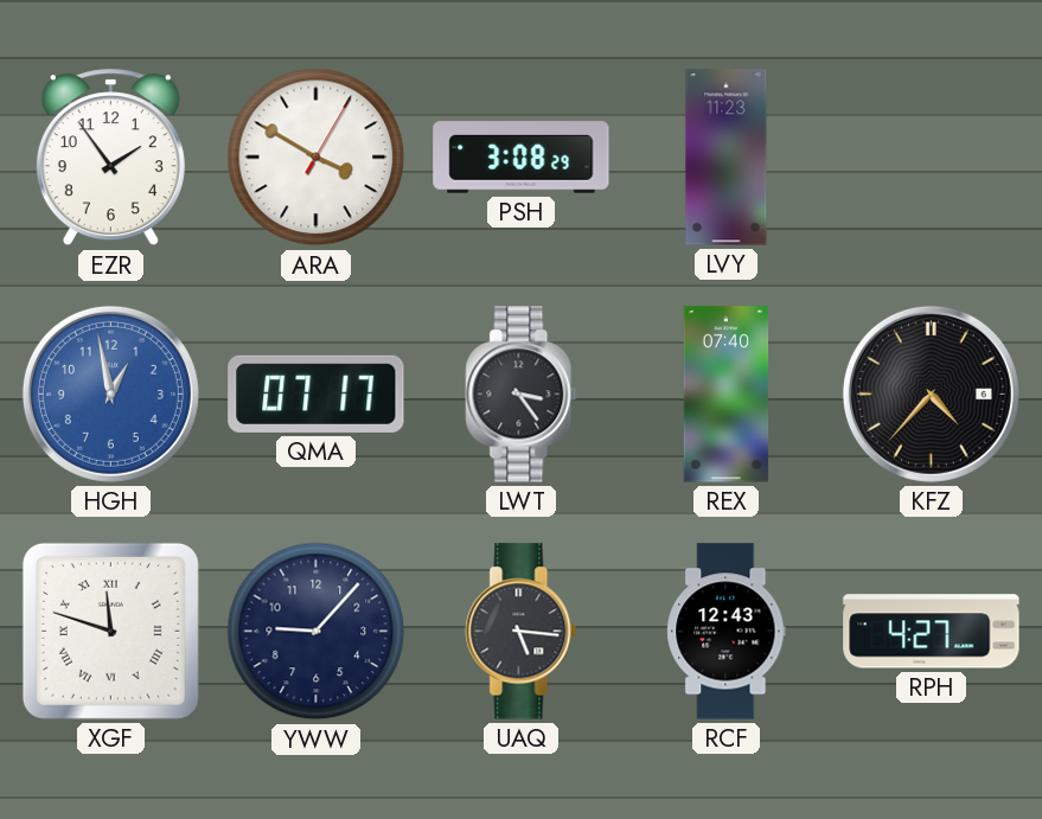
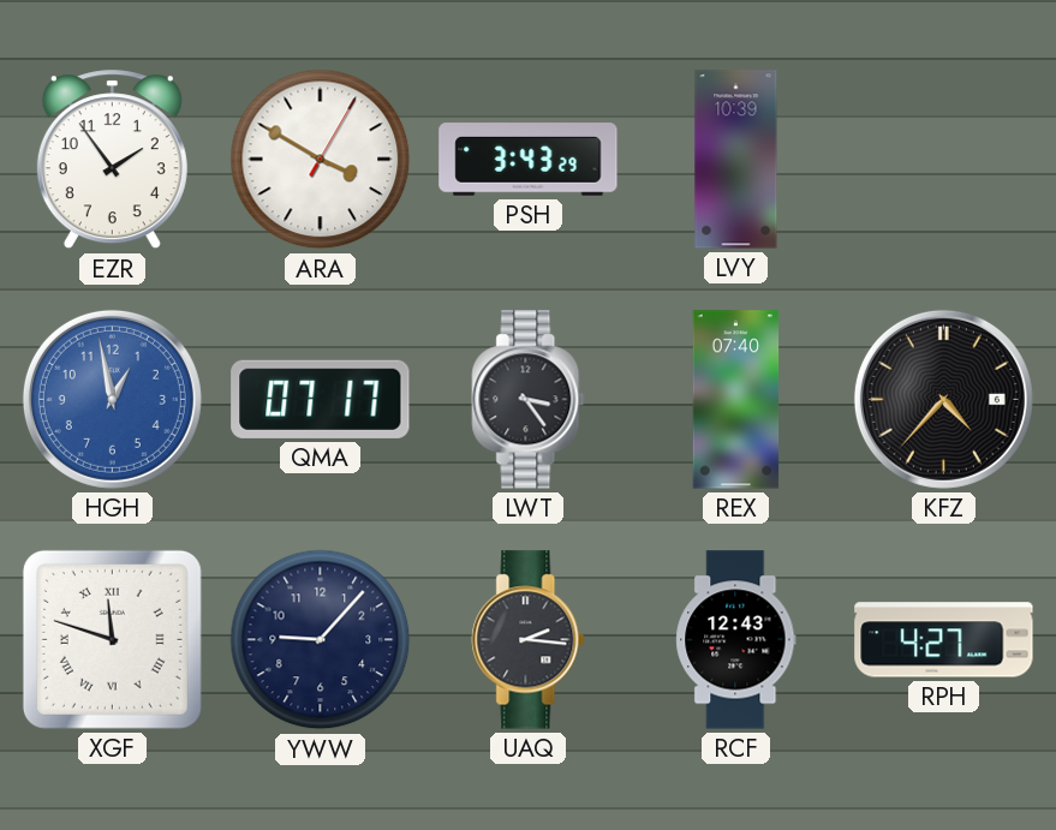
PSH: 3:08 -> 3:43 (529, 160)
LVY: 11:23 -> 10:39 (736, 160)
UAQ: 5:16 -> 2:16 (529, 640)
